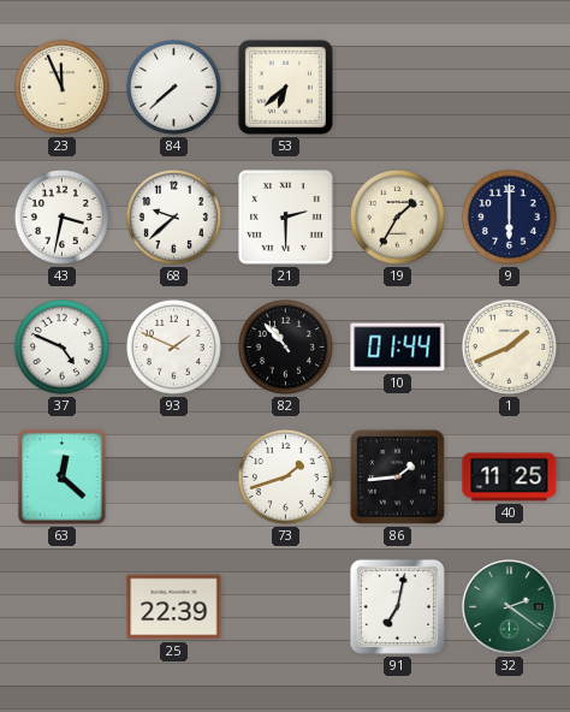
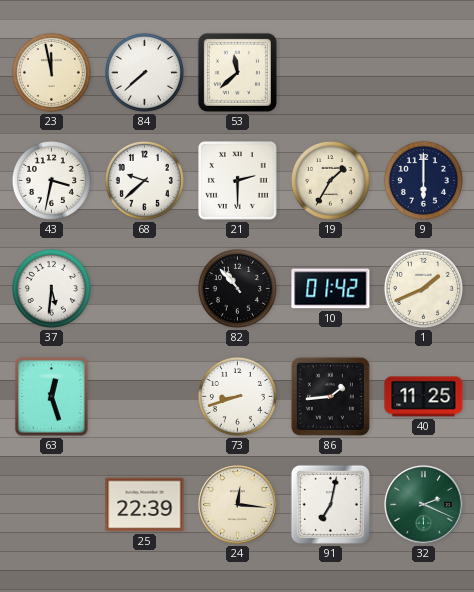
23: 11:56 -> 11:58 (51, 72)
53: 6:38 -> 11:38 (237, 72)
37: 4:49 -> 5:31 (51, 288)
93: 1:49 -> none (173, 346)
10: 01:44 -> 01:42 (331, 289)
63: 12:22 -> 12:27 (52, 397)
73: 1:42 -> 8:42 (237, 396)
24: none -> 12:16 (238, 505)
32: 2:21 -> 2:19 (424, 505)
